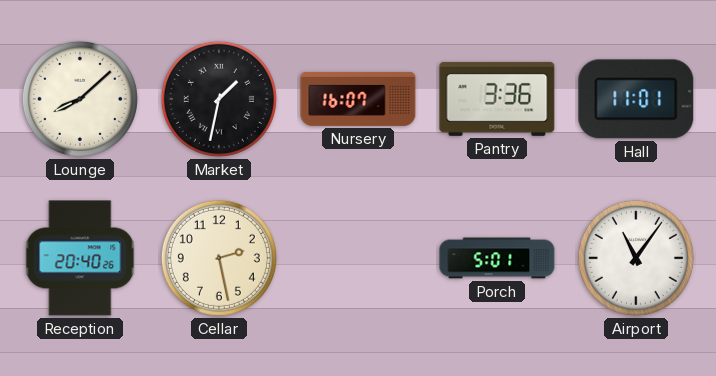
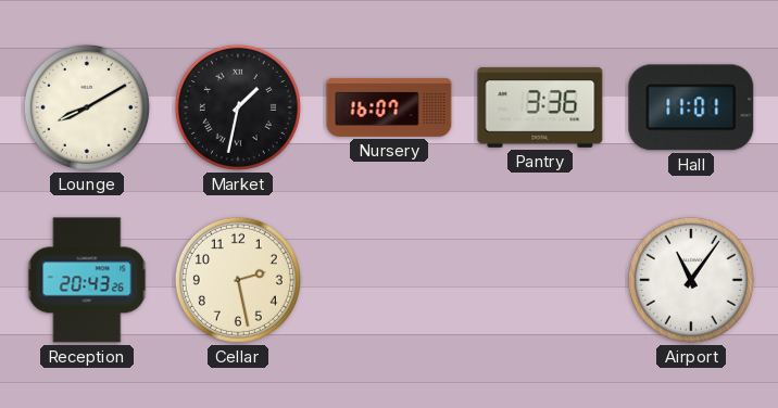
Lounge: 8:08 -> 8:10 (87, 107)
Reception: 20:40 -> 20:43 (87, 280)
Porch: 5:01 -> none (497, 258)
